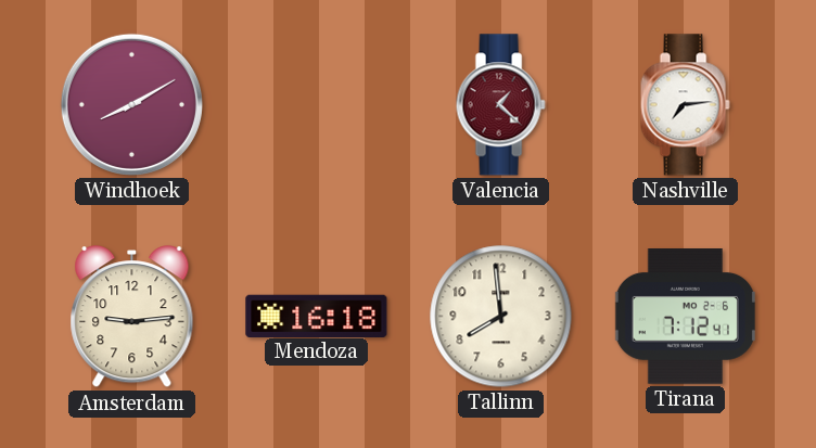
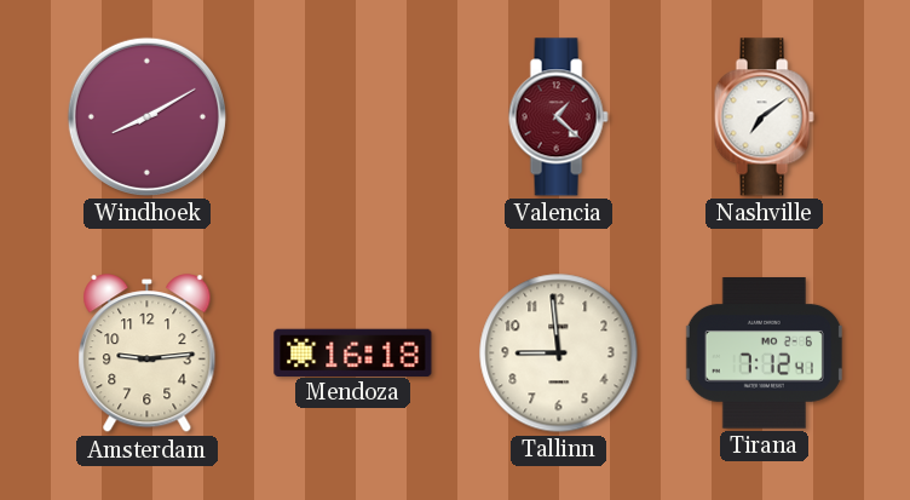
Nashville: 7:14 -> 7:09 (764, 117)
Tallinn: 7:59 -> 8:59 (559, 354)
